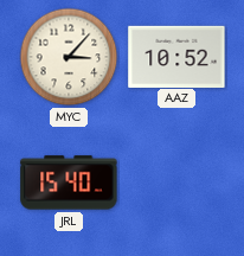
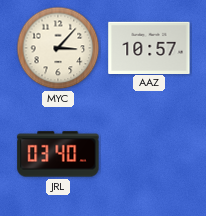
AAZ: 10:52 -> 10:57 (149, 47)
JRL: 15:40 -> 03:40 (58, 154)
